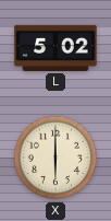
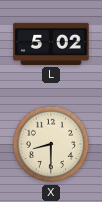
X: 6:00 -> 8:30 (51, 144)
